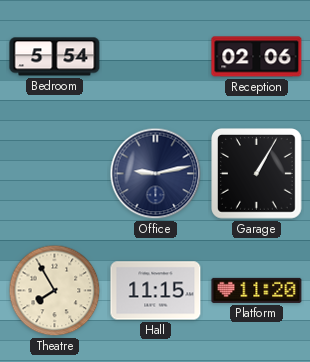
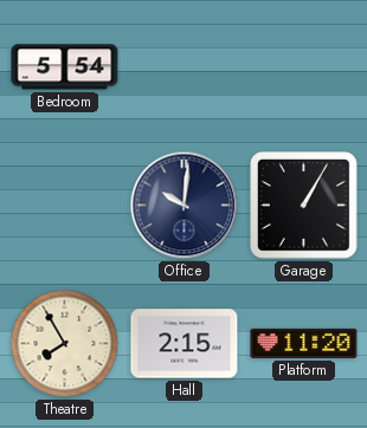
Reception: 02:06 -> none (257, 57)
Office: 9:13 -> 10:01 (185, 206)
Hall: 11:15 -> 2:15 (185, 344)
